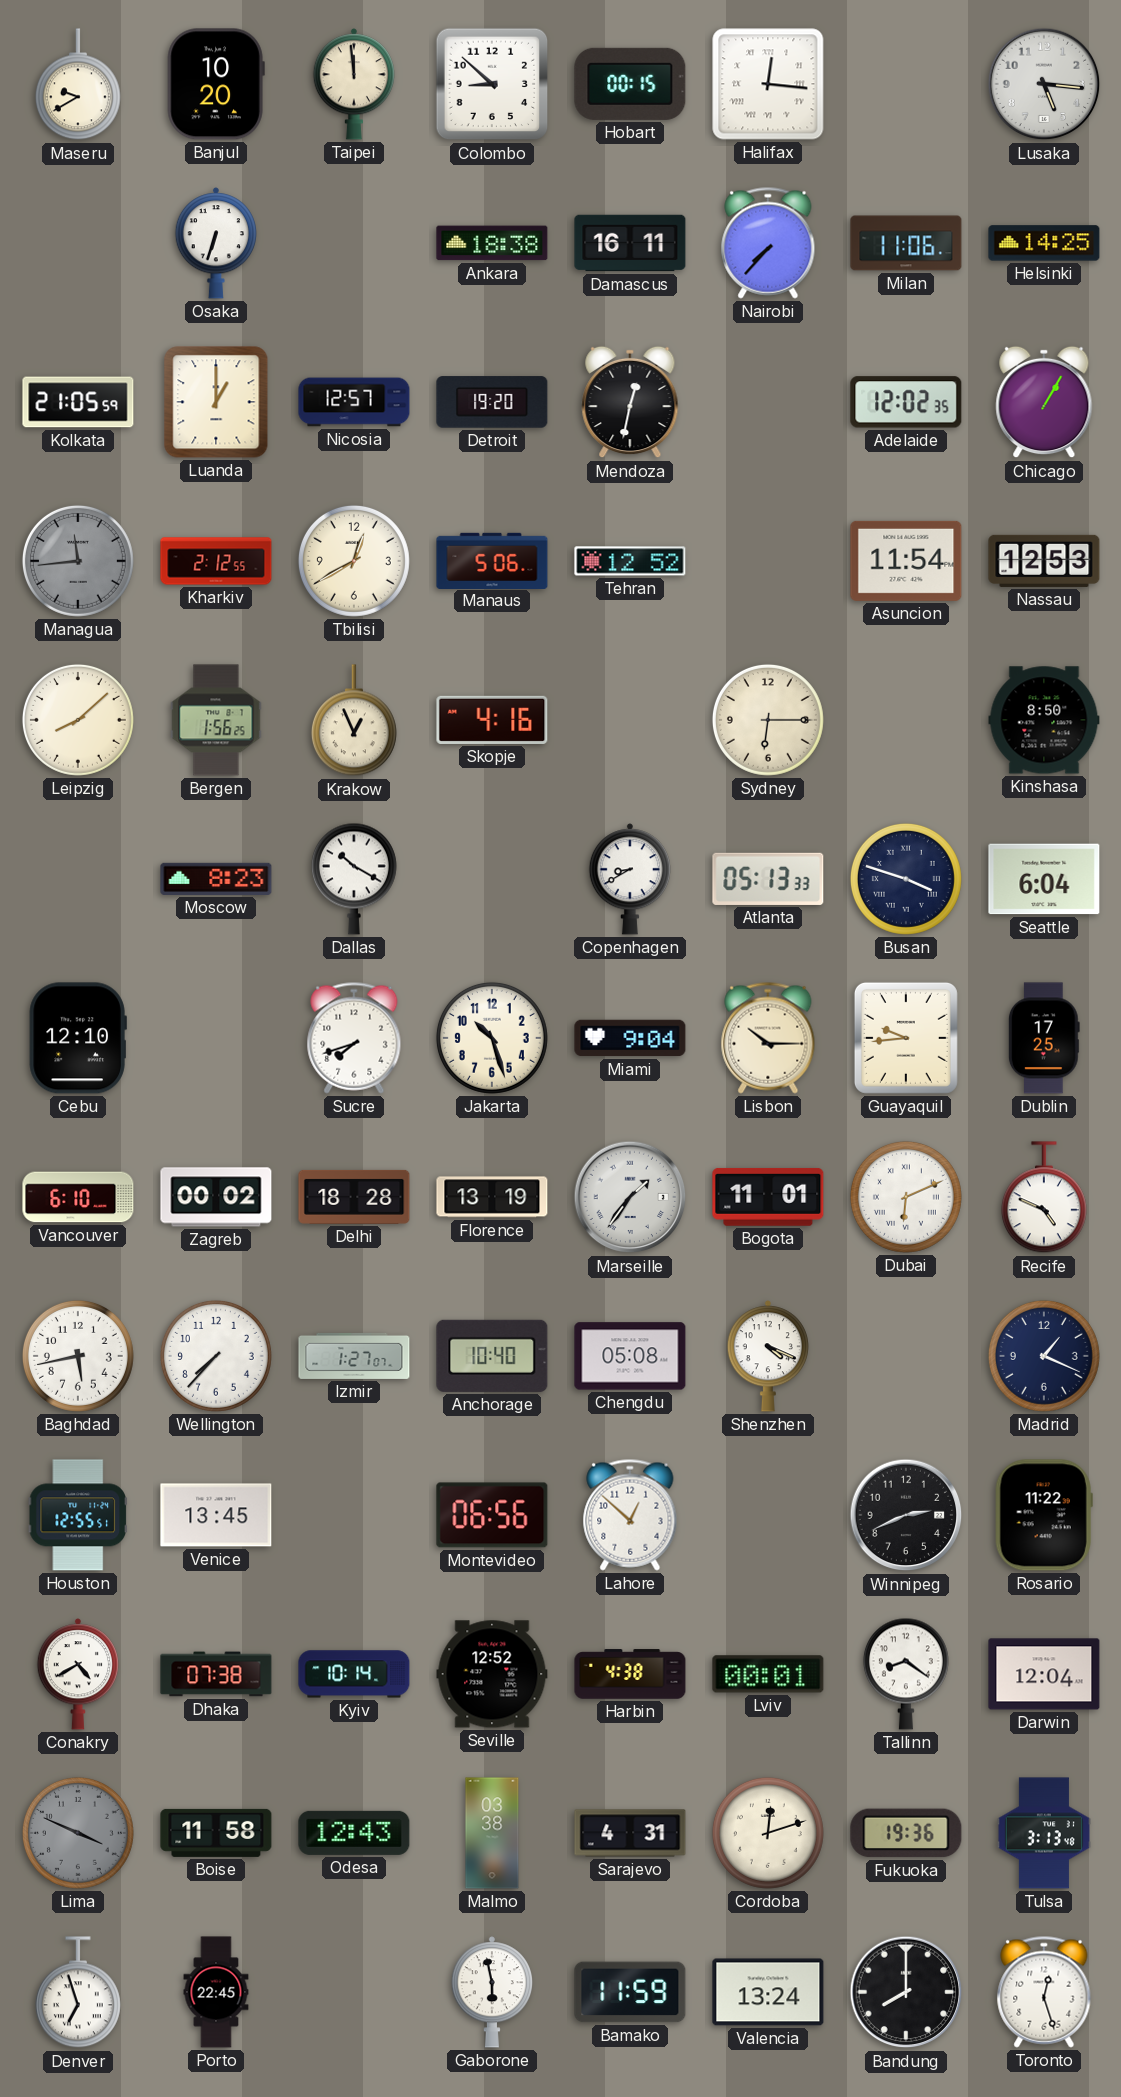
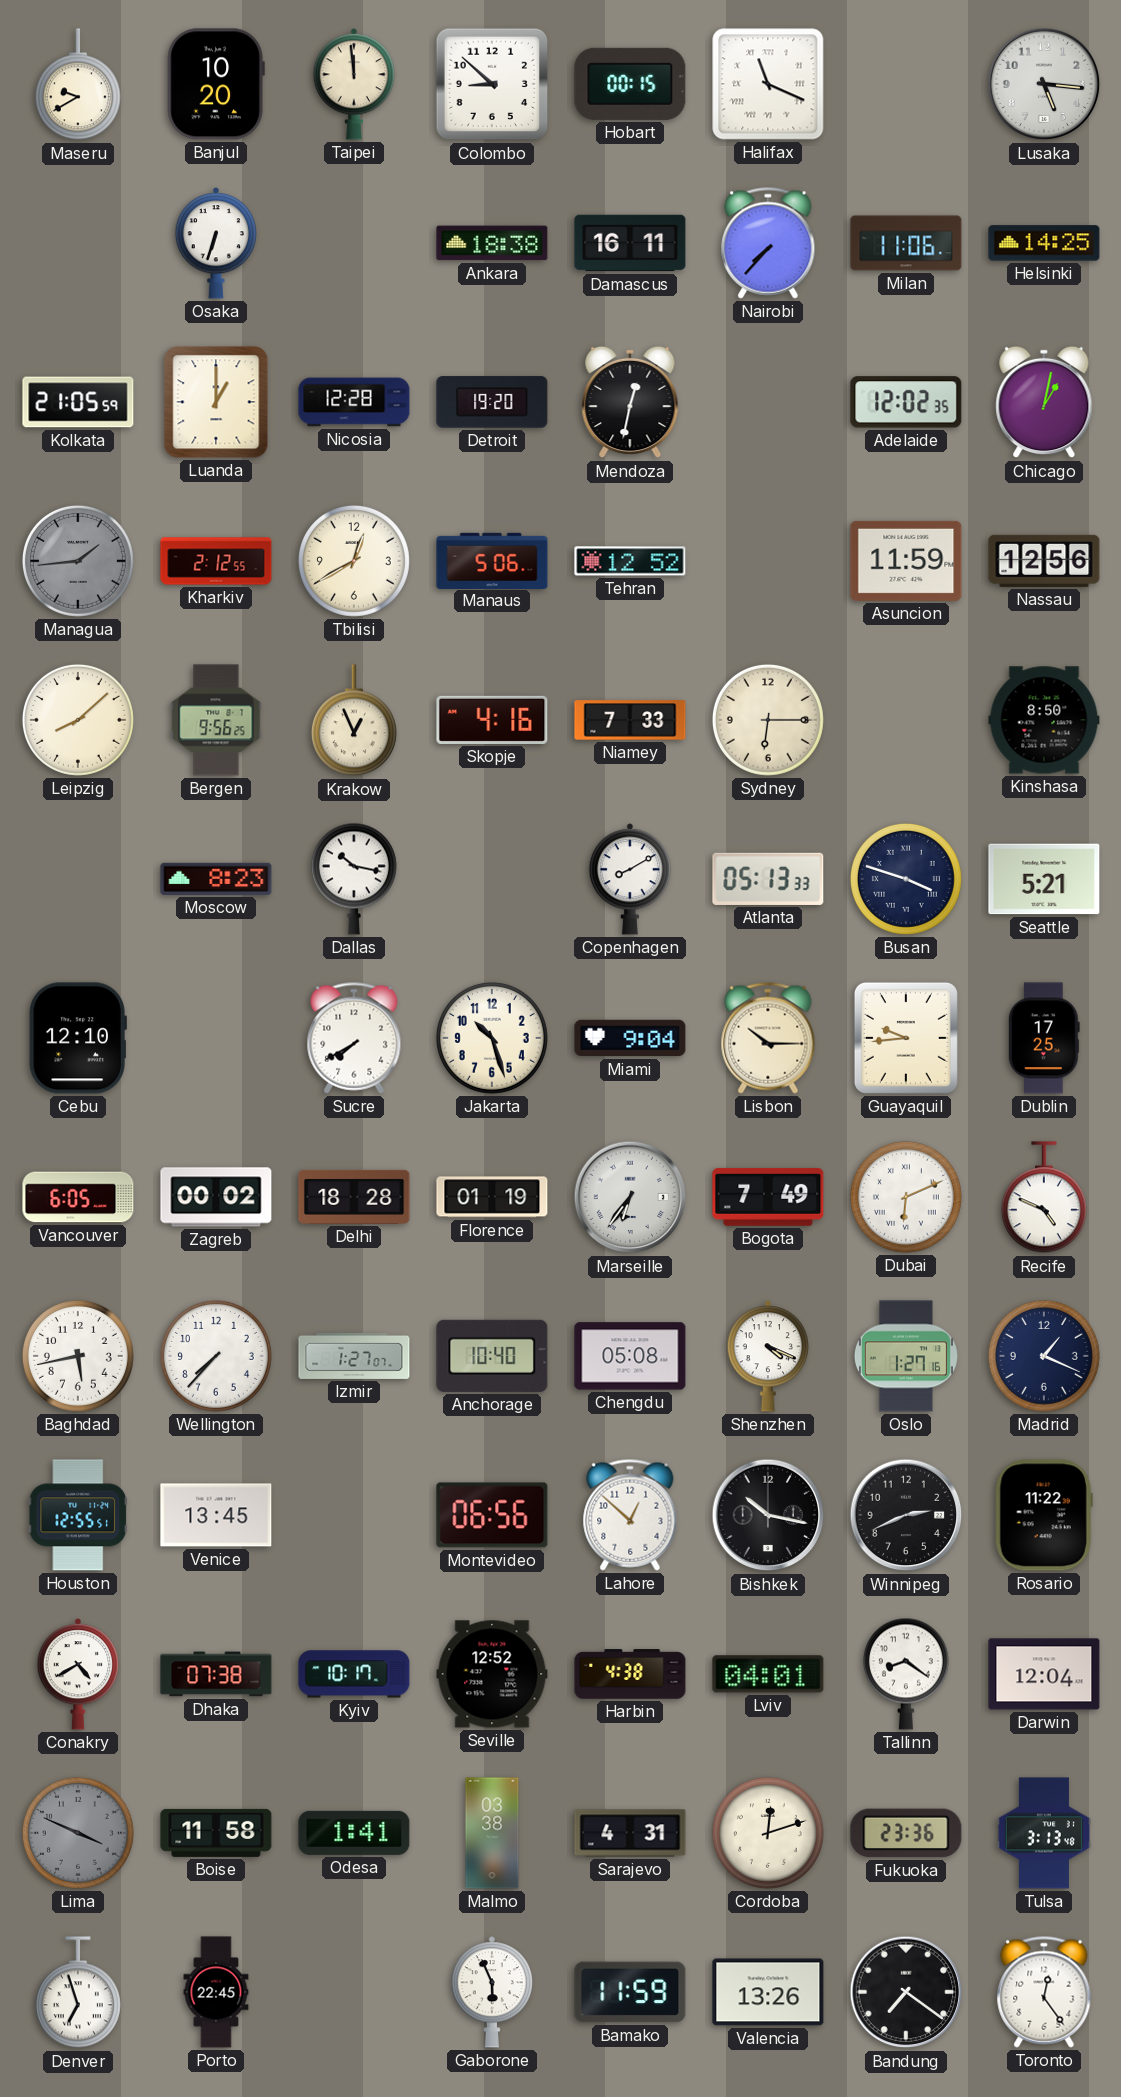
Halifax: 12:16 -> 11:19 (768, 84)
Nicosia: 12:57 -> 12:28 (354, 402)
Chicago: 1:05 -> 1:02 (1044, 402)
Managua: 11:44 -> 1:44 (78, 561)
Asuncion: 11:54 -> 11:59 (906, 561)
Nassau: 12:53 -> 12:56 (1044, 561)
Bergen: 1:56 -> 9:56 (216, 720)
Niamey: none -> 7:33 (630, 720)
Dallas: 10:20 -> 10:17 (354, 879)
Copenhagen: 8:40 -> 8:10 (629, 879)
Seattle: 6:04 -> 5:21 (1044, 879)
Sucre: 7:42 -> 7:40 (354, 1038)
Vancouver: 6:10 -> 6:05 (78, 1197)
Florence: 13:19 -> 01:19 (492, 1197)
Marseille: 1:36 -> 6:36 (630, 1197)
Bogota: 11:01 -> 7:49 (768, 1197)
Oslo: none -> 1:27 (906, 1356)
Bishkek: none -> 10:17 (768, 1515)
Kyiv: 10:14 -> 10:17 (354, 1674)
Lviv: 00:01 -> 04:01 (768, 1674)
Odesa: 12:43 -> 1:41 (354, 1833)
Fukuoka: 19:36 -> 23:36 (906, 1833)
Gaborone: 5:58 -> 5:56 (491, 1992)
Valencia: 13:24 -> 13:26 (768, 1992)
Bandung: 8:00 -> 7:21 (906, 1992)
Toronto: 12:27 -> 12:24 (1044, 1992)
